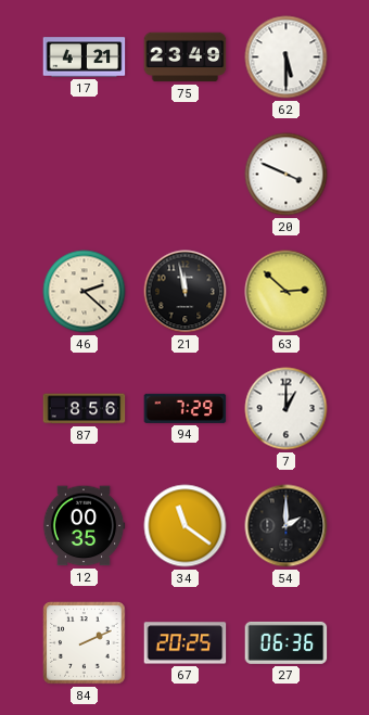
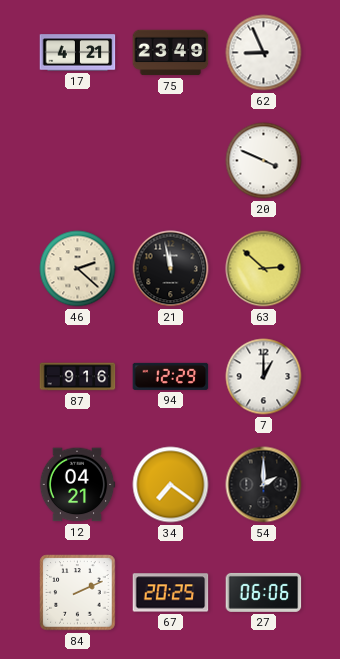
62: 5:30 -> 8:56 (264, 53)
87: 8:56 -> 9:16 (78, 377)
94: 7:29 -> 12:29 (171, 376)
12: 00:35 -> 04:21 (77, 485)
34: 11:21 -> 7:21 (171, 485)
27: 06:36 -> 06:06 (264, 592)
